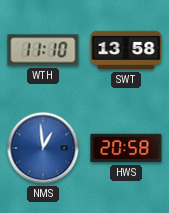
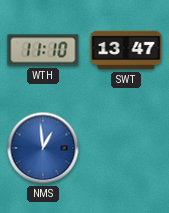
SWT: 13:58 -> 13:47 (126, 50)
HWS: 20:58 -> none (126, 148)
